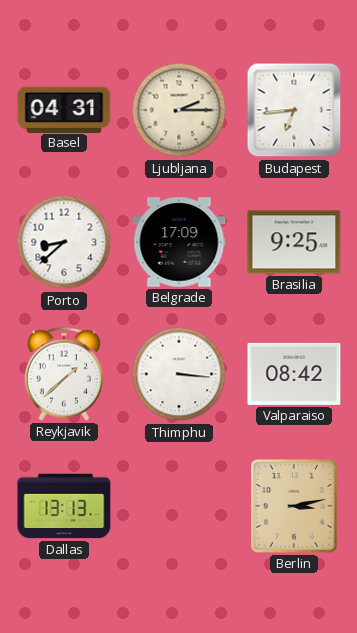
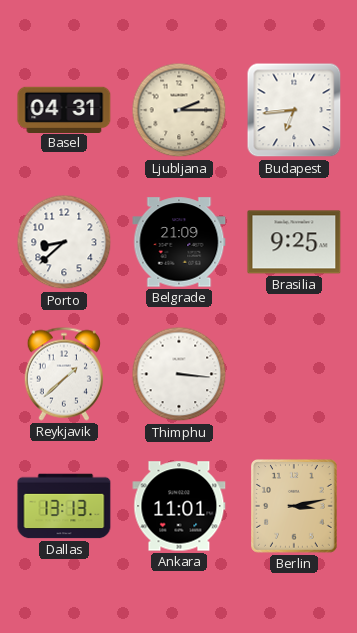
Belgrade: 17:09 -> 21:09 (179, 242)
Valparaiso: 08:42 -> none (294, 374)
Ankara: none -> 11:01 (179, 506)
